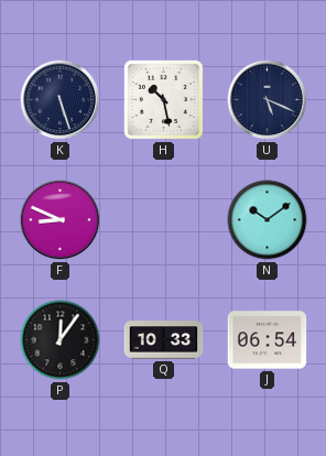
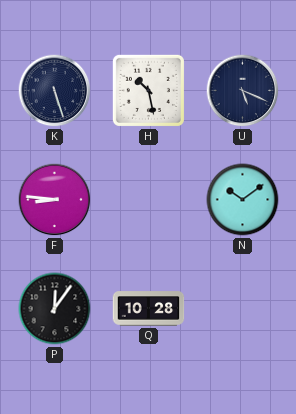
F: 8:49 -> 8:46 (55, 200)
Q: 10:33 -> 10:28 (149, 309)
J: 06:54 -> none (268, 340)
